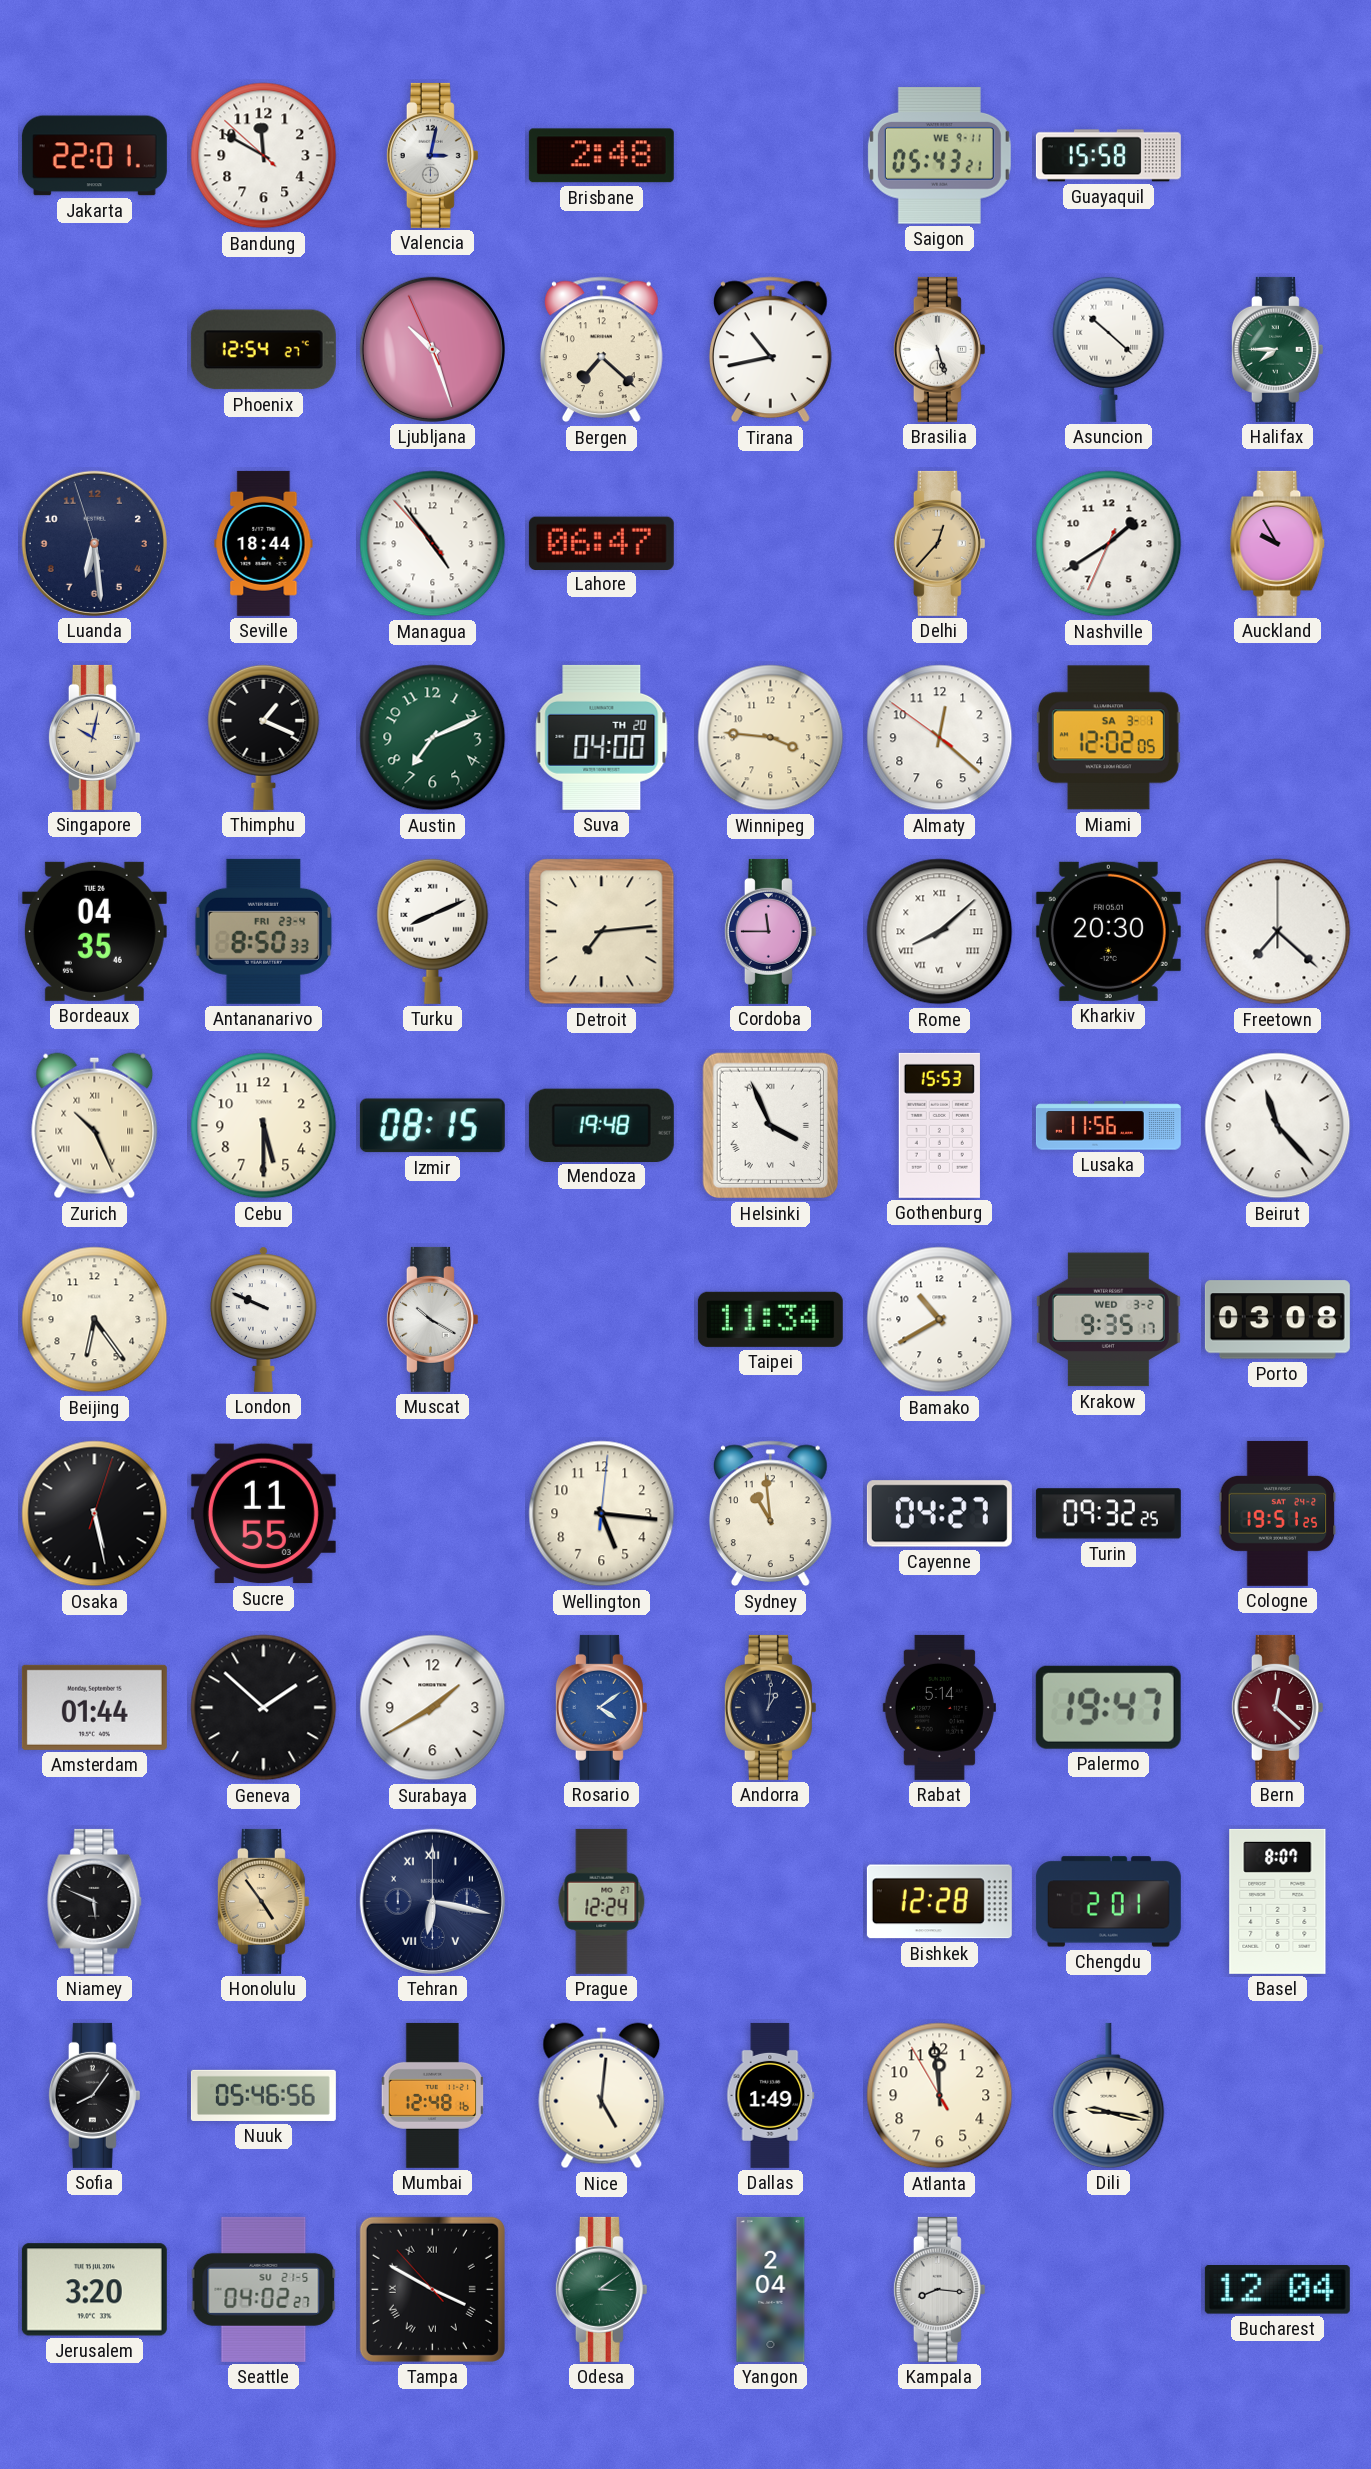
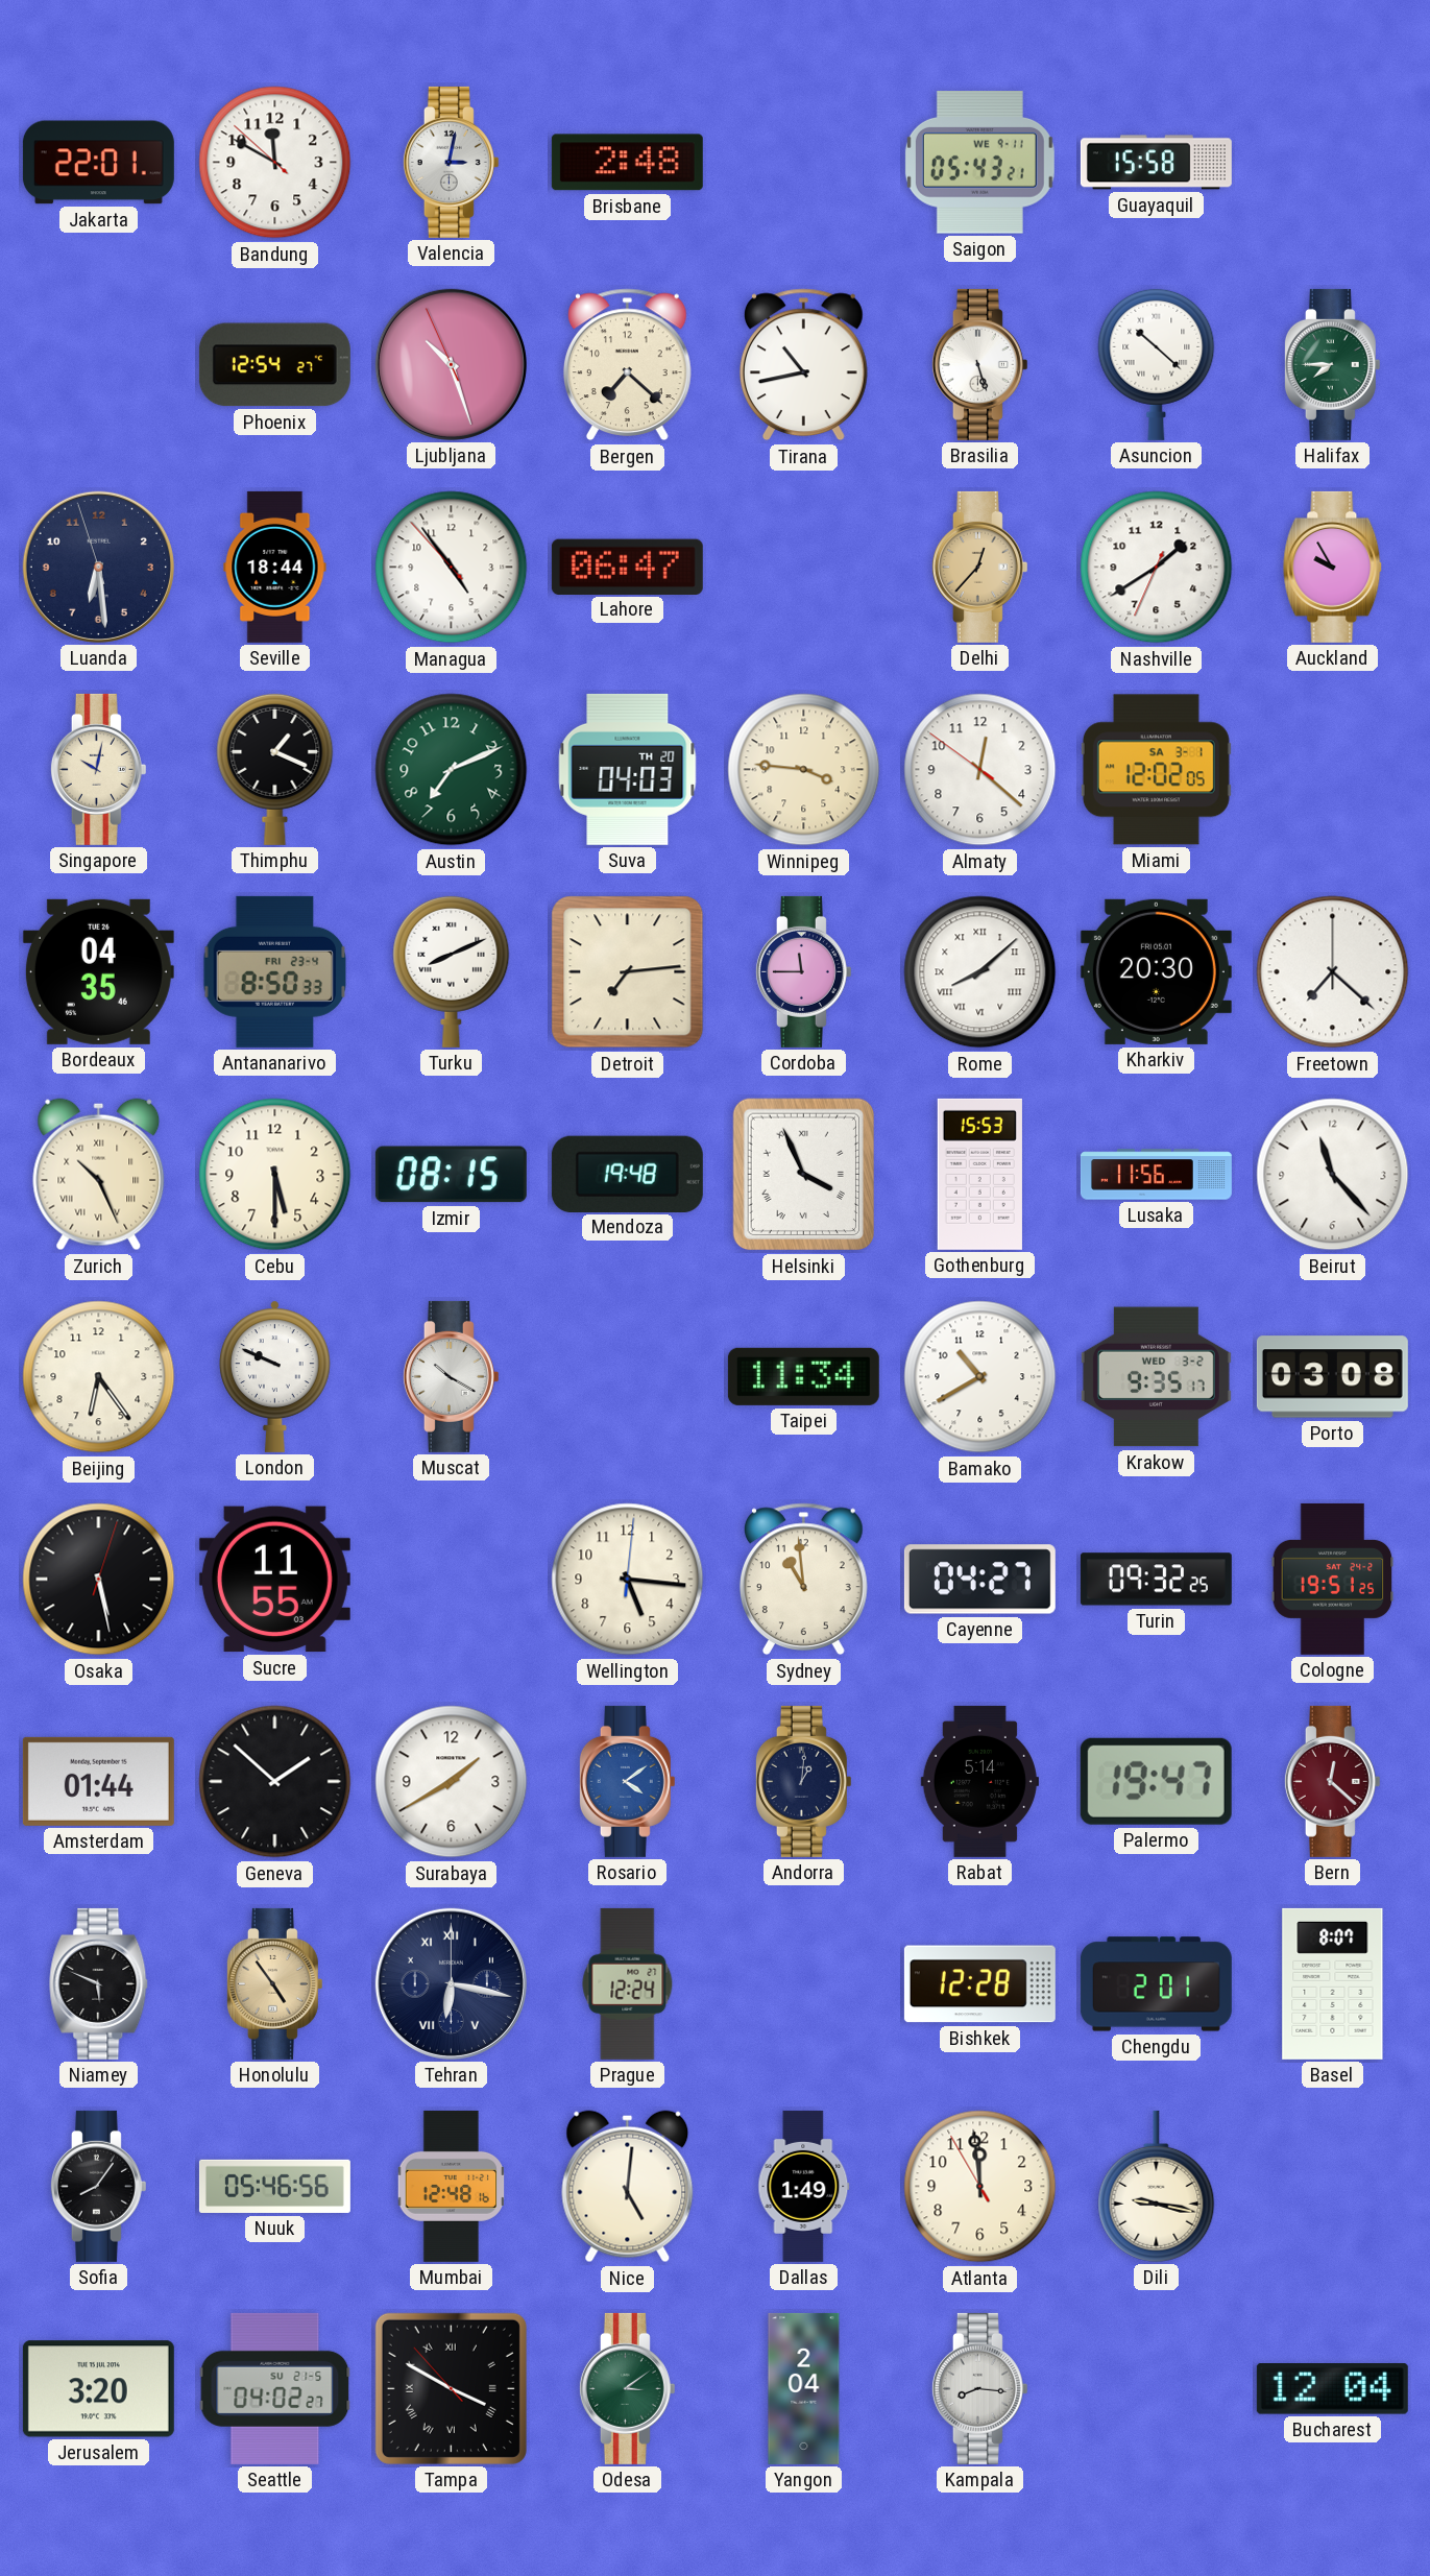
Suva: 04:00 -> 04:03 (628, 769)
